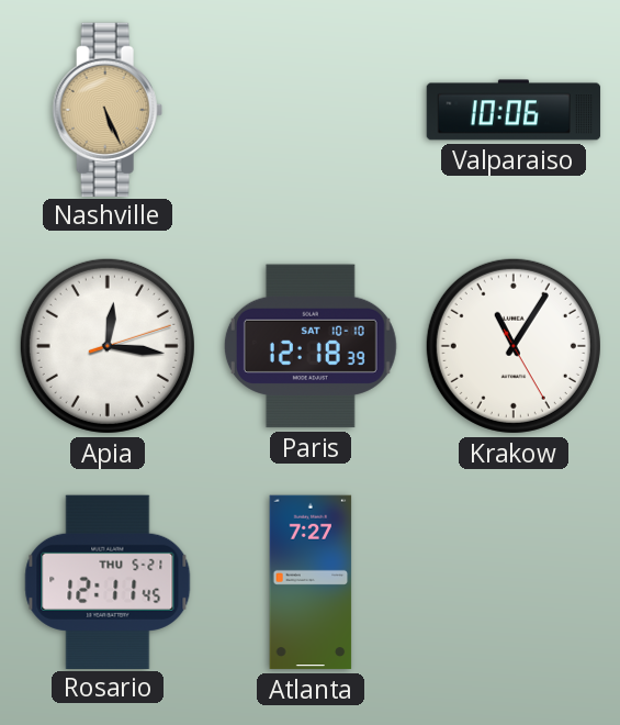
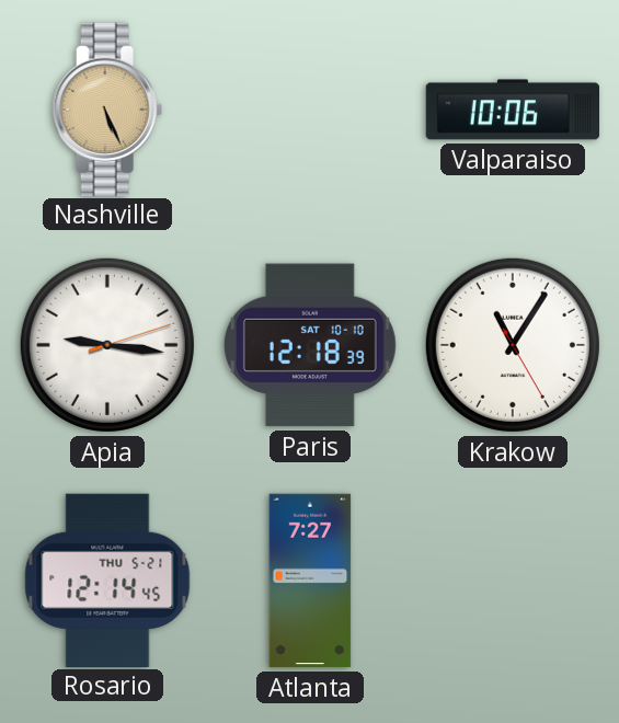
Apia: 12:16 -> 9:16 (107, 345)
Rosario: 12:11 -> 12:14 (107, 579)
